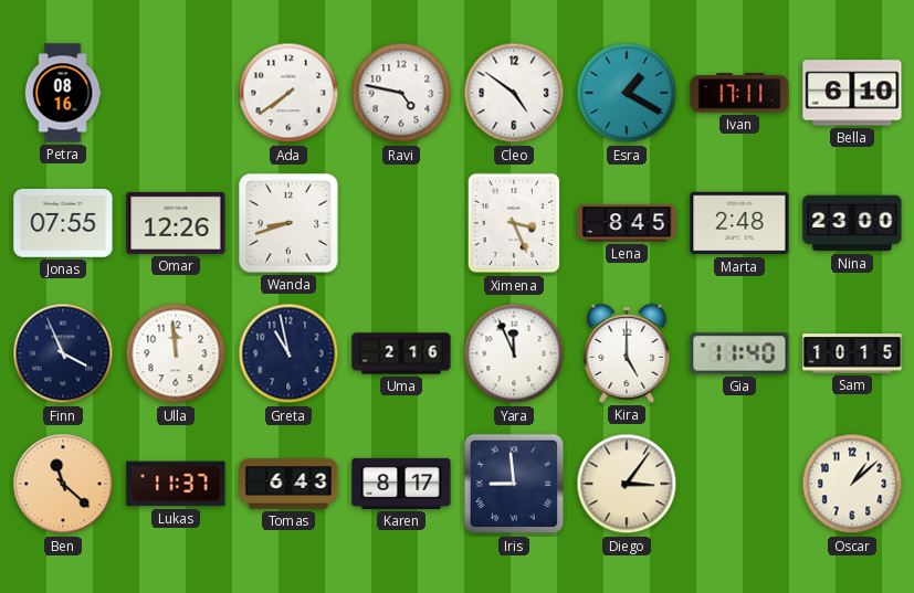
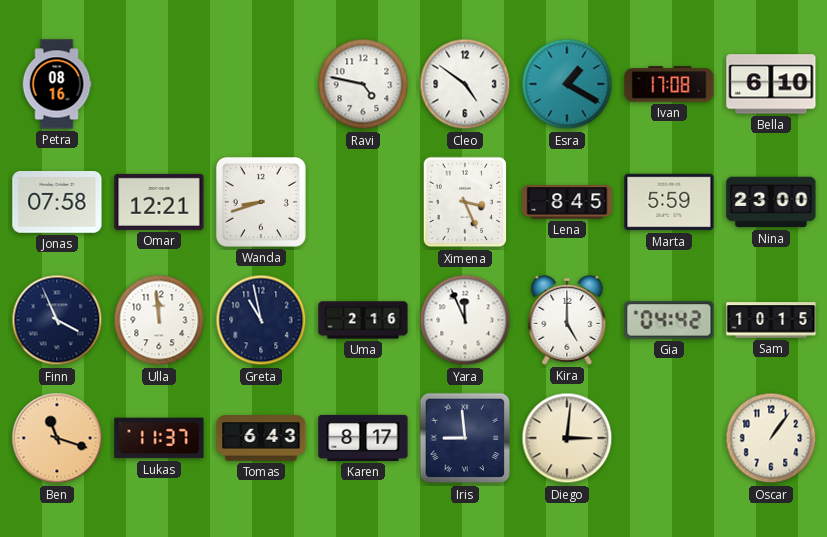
Ada: 7:39 -> none (288, 93)
Ivan: 17:11 -> 17:08 (669, 84)
Jonas: 07:55 -> 07:58 (57, 203)
Omar: 12:26 -> 12:21 (159, 202)
Marta: 2:48 -> 5:59 (669, 202)
Gia: 11:40 -> 04:42 (669, 320)
Ben: 11:22 -> 11:18 (57, 438)
Diego: 3:06 -> 3:01 (567, 438)
Oscar: 1:08 -> 1:06 (771, 438)
